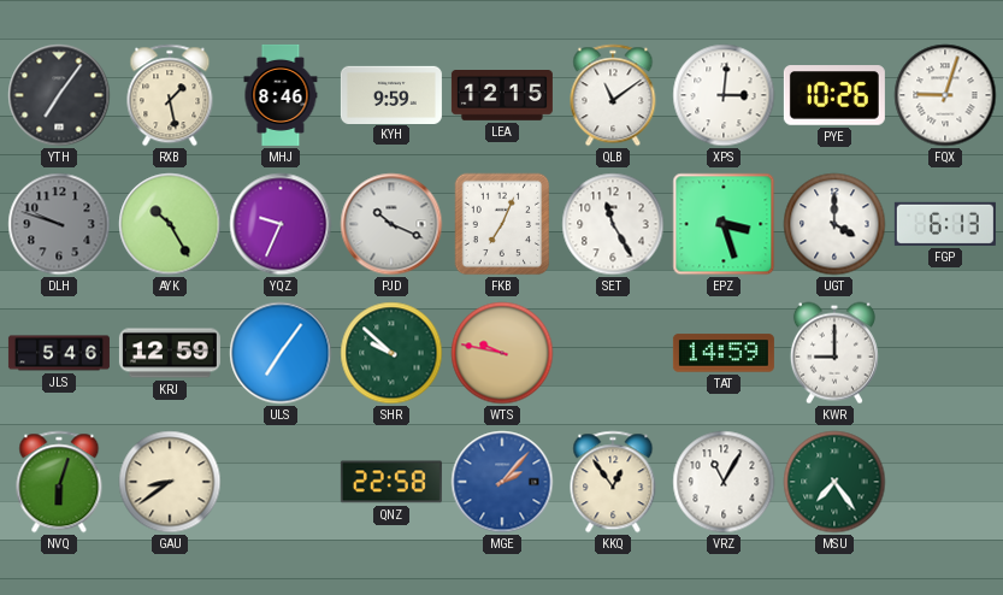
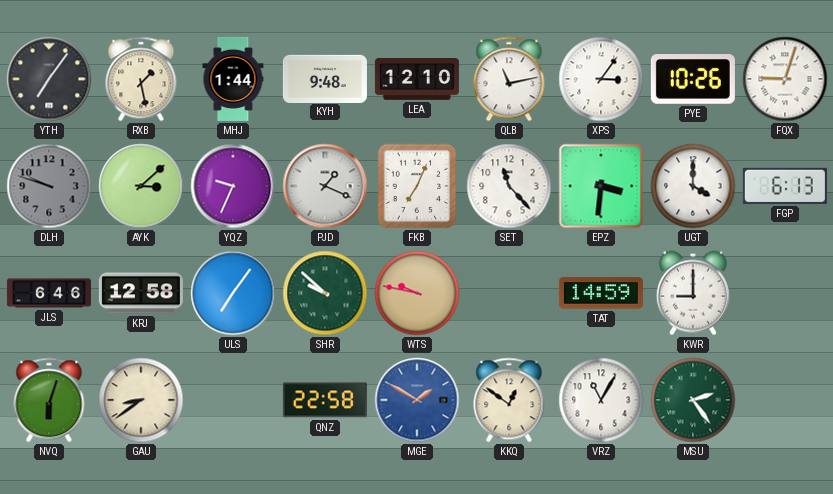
MHJ: 8:46 -> 1:44 (233, 79)
KYH: 9:59 -> 9:48 (325, 78)
LEA: 12:15 -> 12:10 (417, 80)
QLB: 11:09 -> 11:13 (509, 79)
XPS: 3:01 -> 3:06 (601, 79)
AYK: 10:25 -> 3:08 (141, 186)
PJD: 10:19 -> 1:19 (325, 186)
SET: 11:25 -> 11:23 (509, 186)
EPZ: 3:27 -> 3:31 (601, 186)
JLS: 5:46 -> 6:46 (49, 293)
KRJ: 12:59 -> 12:58 (141, 293)
MGE: 2:07 -> 1:50 (417, 400)
KKQ: 12:54 -> 12:51 (509, 400)
MSU: 7:24 -> 2:24 (693, 400)
